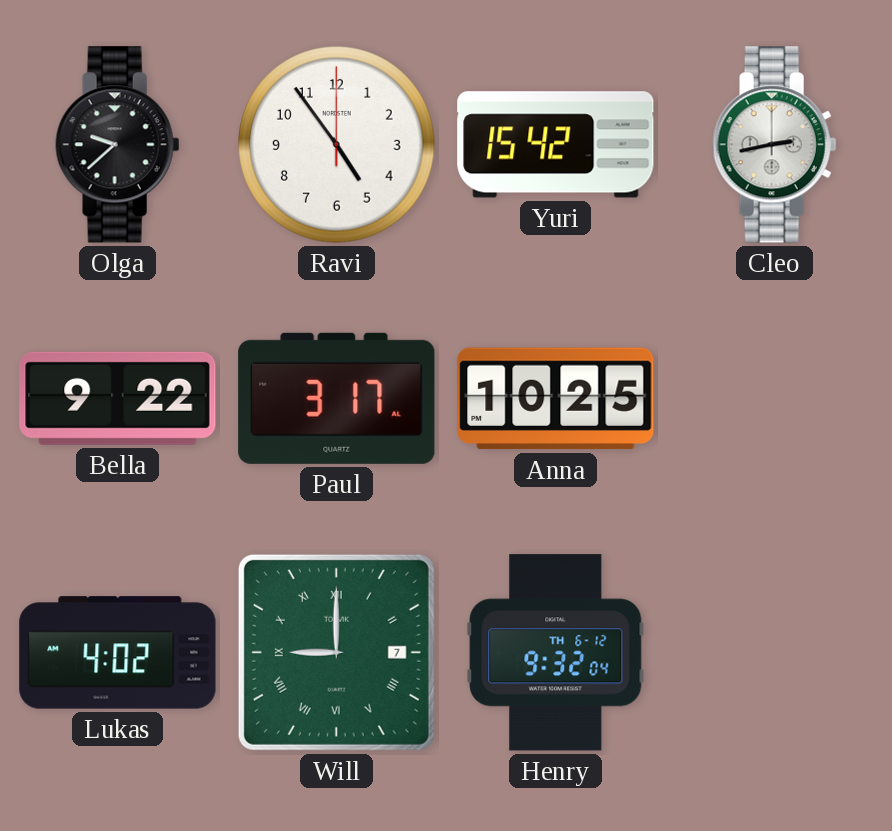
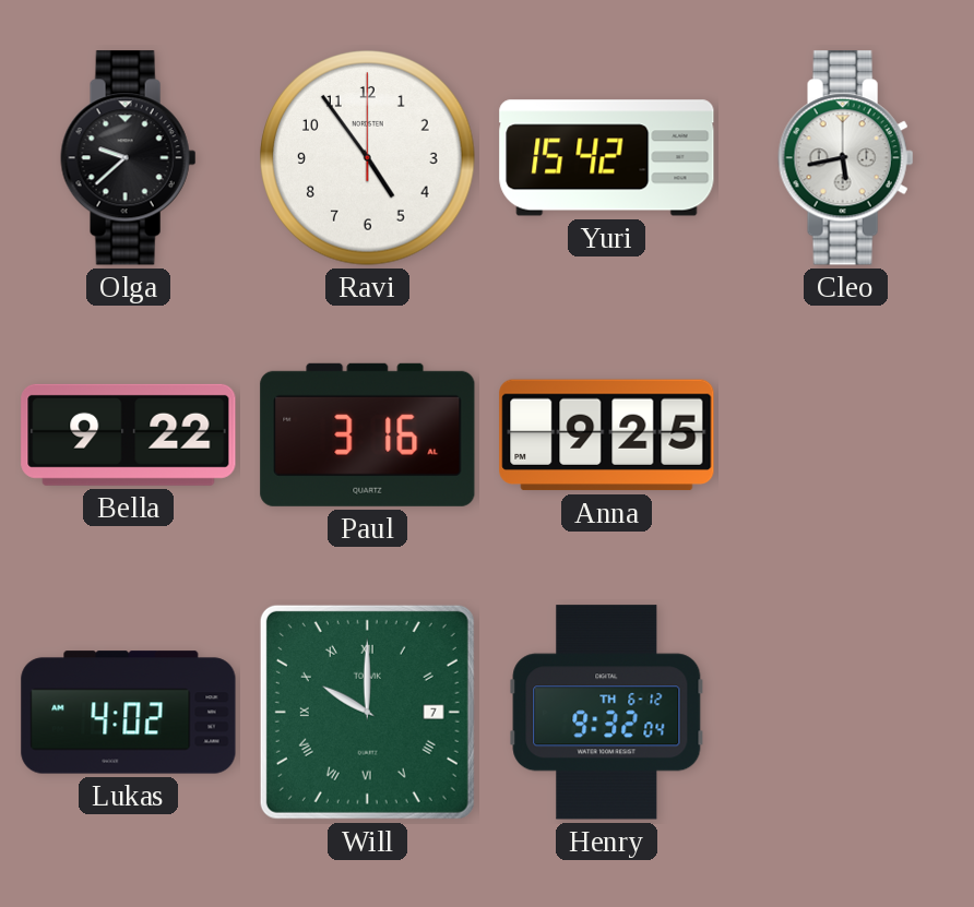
Cleo: 2:43 -> 5:43 (846, 158)
Paul: 3:17 -> 3:16 (368, 434)
Anna: 10:25 -> 9:25 (607, 435)
Will: 9:00 -> 10:00 (367, 712)
